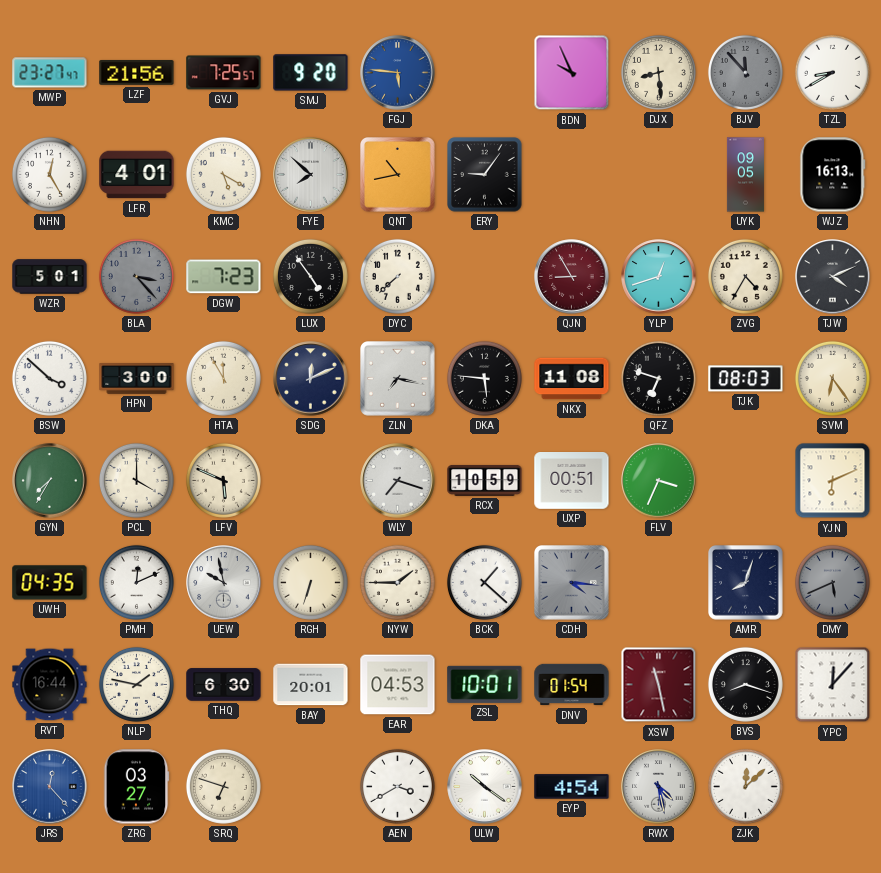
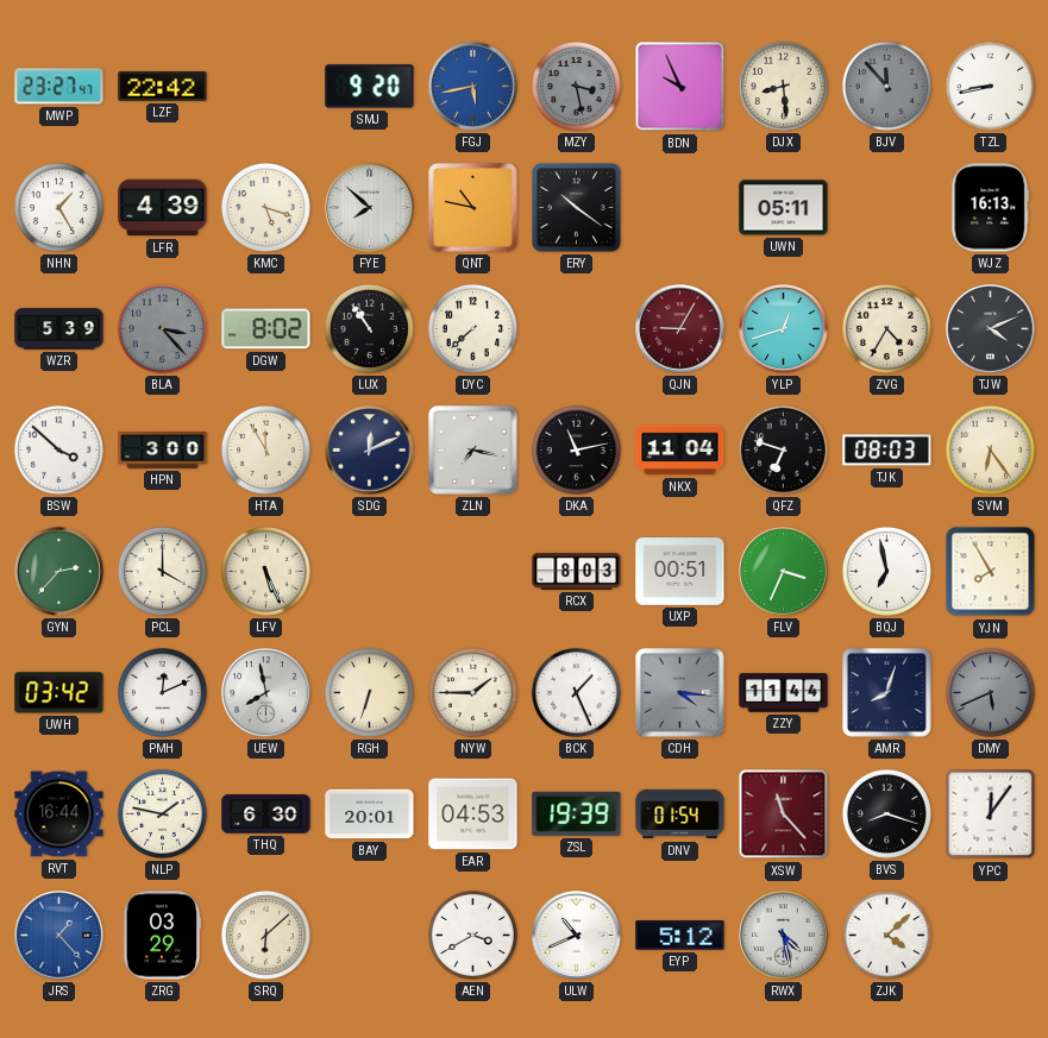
LZF: 21:56 -> 22:42 (163, 87)
GVJ: 7:25 -> none (224, 73)
FGJ: 5:46 -> 5:43 (473, 87)
MZY: none -> 3:28 (576, 86)
TZL: 8:40 -> 8:43 (990, 86)
NHN: 12:25 -> 1:25 (58, 207)
LFR: 4:01 -> 4:39 (163, 208)
KMC: 5:20 -> 5:18 (265, 207)
QNT: 10:43 -> 10:47 (473, 208)
ERY: 9:06 -> 10:21 (577, 208)
UWN: none -> 05:11 (784, 208)
UYK: 09:05 -> none (745, 175)
WZR: 5:01 -> 5:39 (59, 329)
DGW: 7:23 -> 8:02 (266, 329)
LUX: 4:54 -> 10:54 (369, 328)
QJN: 8:55 -> 9:05 (680, 329)
DKA: 5:46 -> 11:13 (576, 449)
NKX: 11:08 -> 11:04 (680, 451)
GYN: 7:35 -> 2:37 (59, 572)
LFV: 5:49 -> 5:26 (265, 571)
WLY: 7:18 -> none (398, 481)
RCX: 10:59 -> 8:03 (577, 571)
BQJ: none -> 6:58 (886, 571)
YJN: 6:11 -> 7:55 (991, 572)
UWH: 04:35 -> 03:42 (59, 693)
UEW: 9:58 -> 7:58 (266, 693)
BCK: 1:22 -> 1:26 (576, 692)
ZZY: none -> 11:44 (784, 693)
ZSL: 10:01 -> 19:39 (577, 813)
XSW: 11:28 -> 11:23 (784, 814)
YPC: 12:07 -> 12:06 (991, 814)
JRS: 12:23 -> 1:23 (59, 936)
ZRG: 03:27 -> 03:29 (162, 936)
SRQ: 6:48 -> 6:08 (265, 935)
ULW: 10:21 -> 10:41 (577, 936)
EYP: 4:54 -> 5:12 (680, 936)
ZJK: 12:08 -> 4:08 (886, 935)
